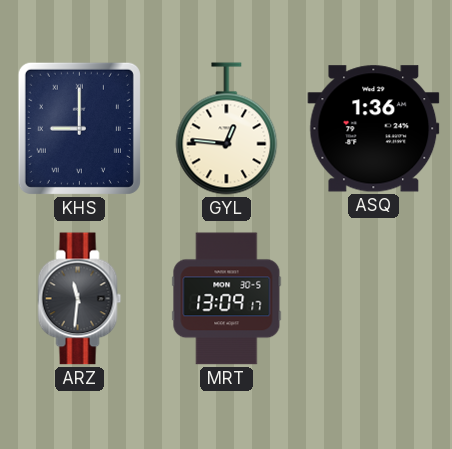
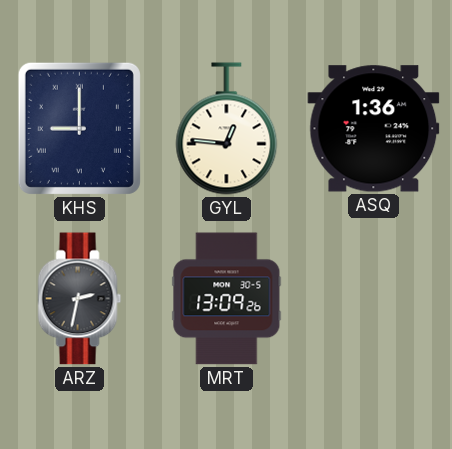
ARZ: 11:31 -> 2:32 (80, 299)
MRT: 13:09:17 -> 13:09:26 (227, 299)
